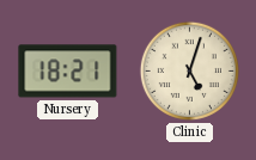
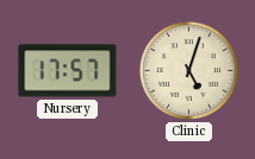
Nursery: 18:21 -> 17:57 (68, 71)
